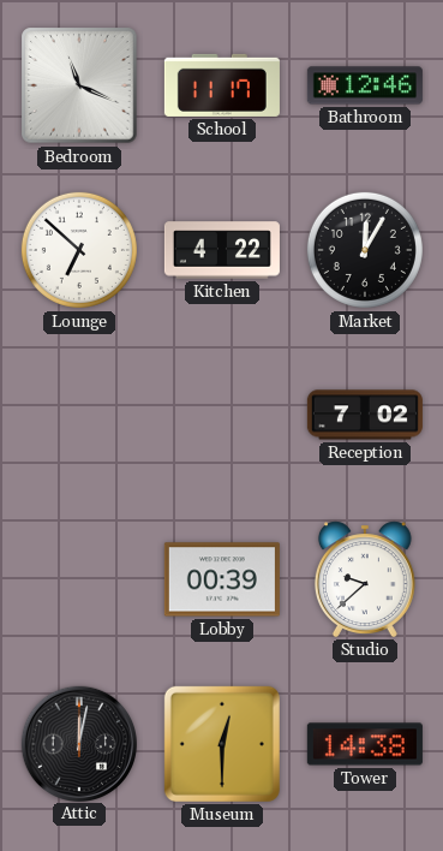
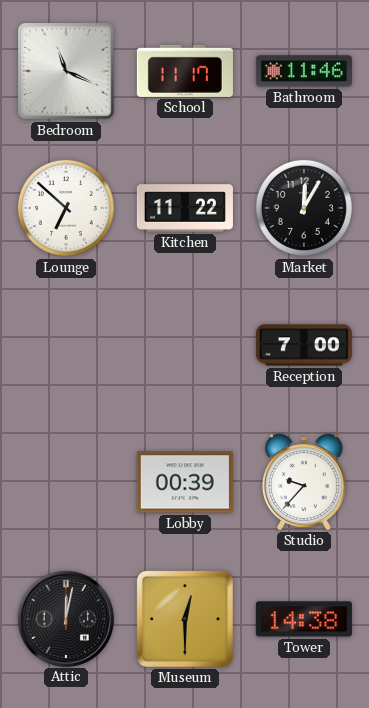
Bathroom: 12:46 -> 11:46 (304, 71)
Kitchen: 4:22 -> 11:22 (185, 208)
Reception: 7:02 -> 7:00 (304, 345)
Studio: 9:38 -> 9:37 (304, 482)
